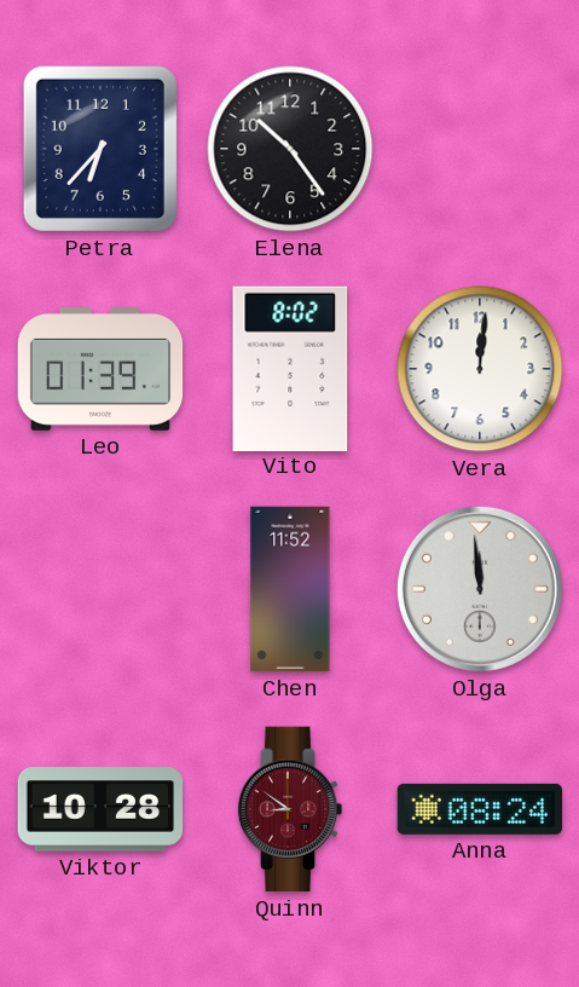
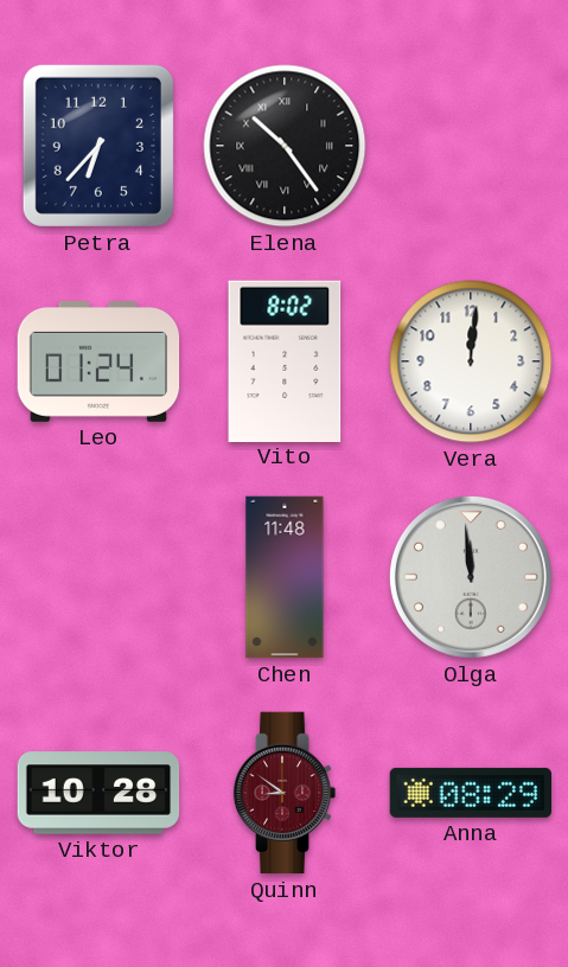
Elena numerals: Arabic -> Roman (285, 146)
Leo: 01:39 -> 01:24 (98, 363)
Chen: 11:52 -> 11:48 (285, 577)
Anna: 08:24 -> 08:29 (470, 793)
